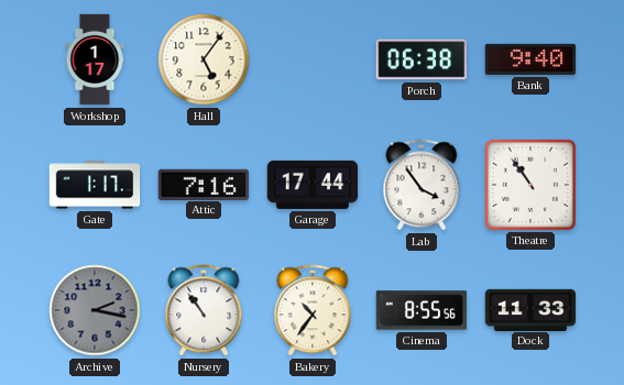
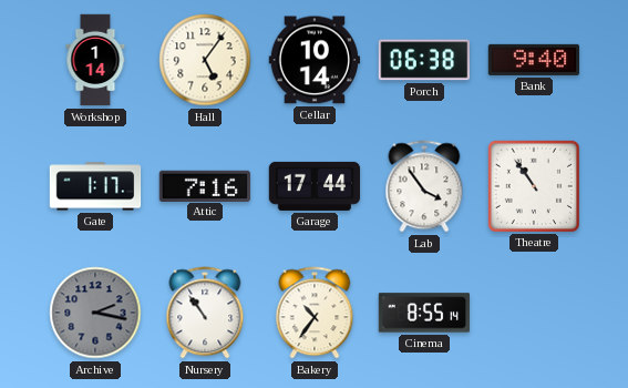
Workshop: 1:17 -> 1:14 (95, 60)
Cellar: none -> 10:14 (315, 60)
Cinema: 8:55:56 -> 8:55:14 (424, 313)
Dock: 11:33 -> none (530, 309)
